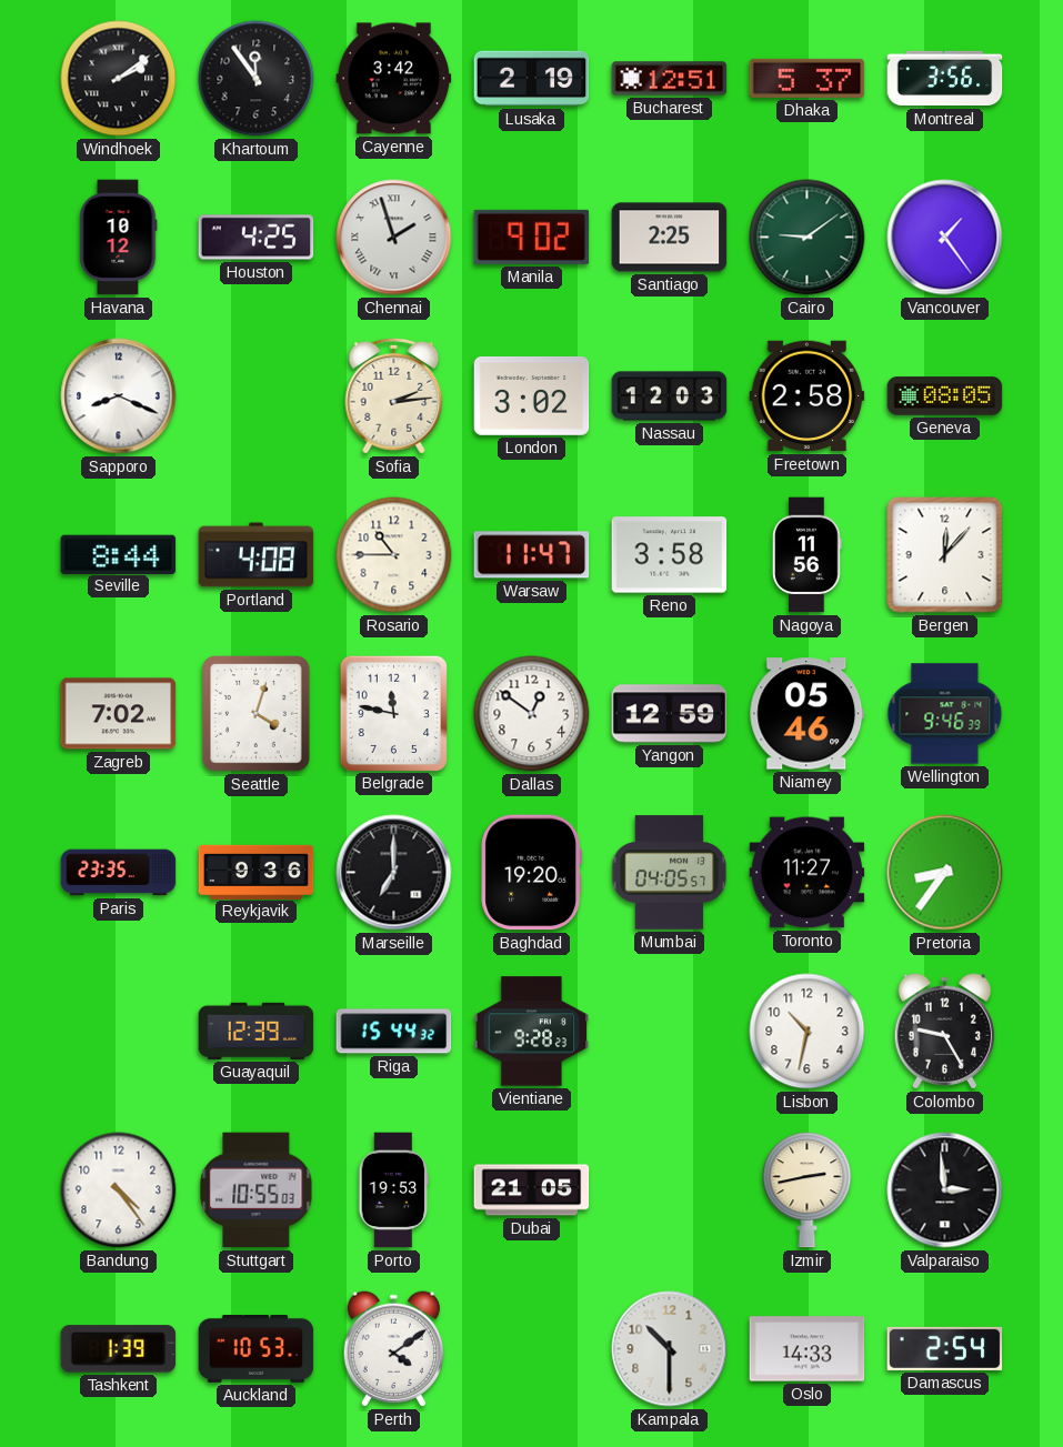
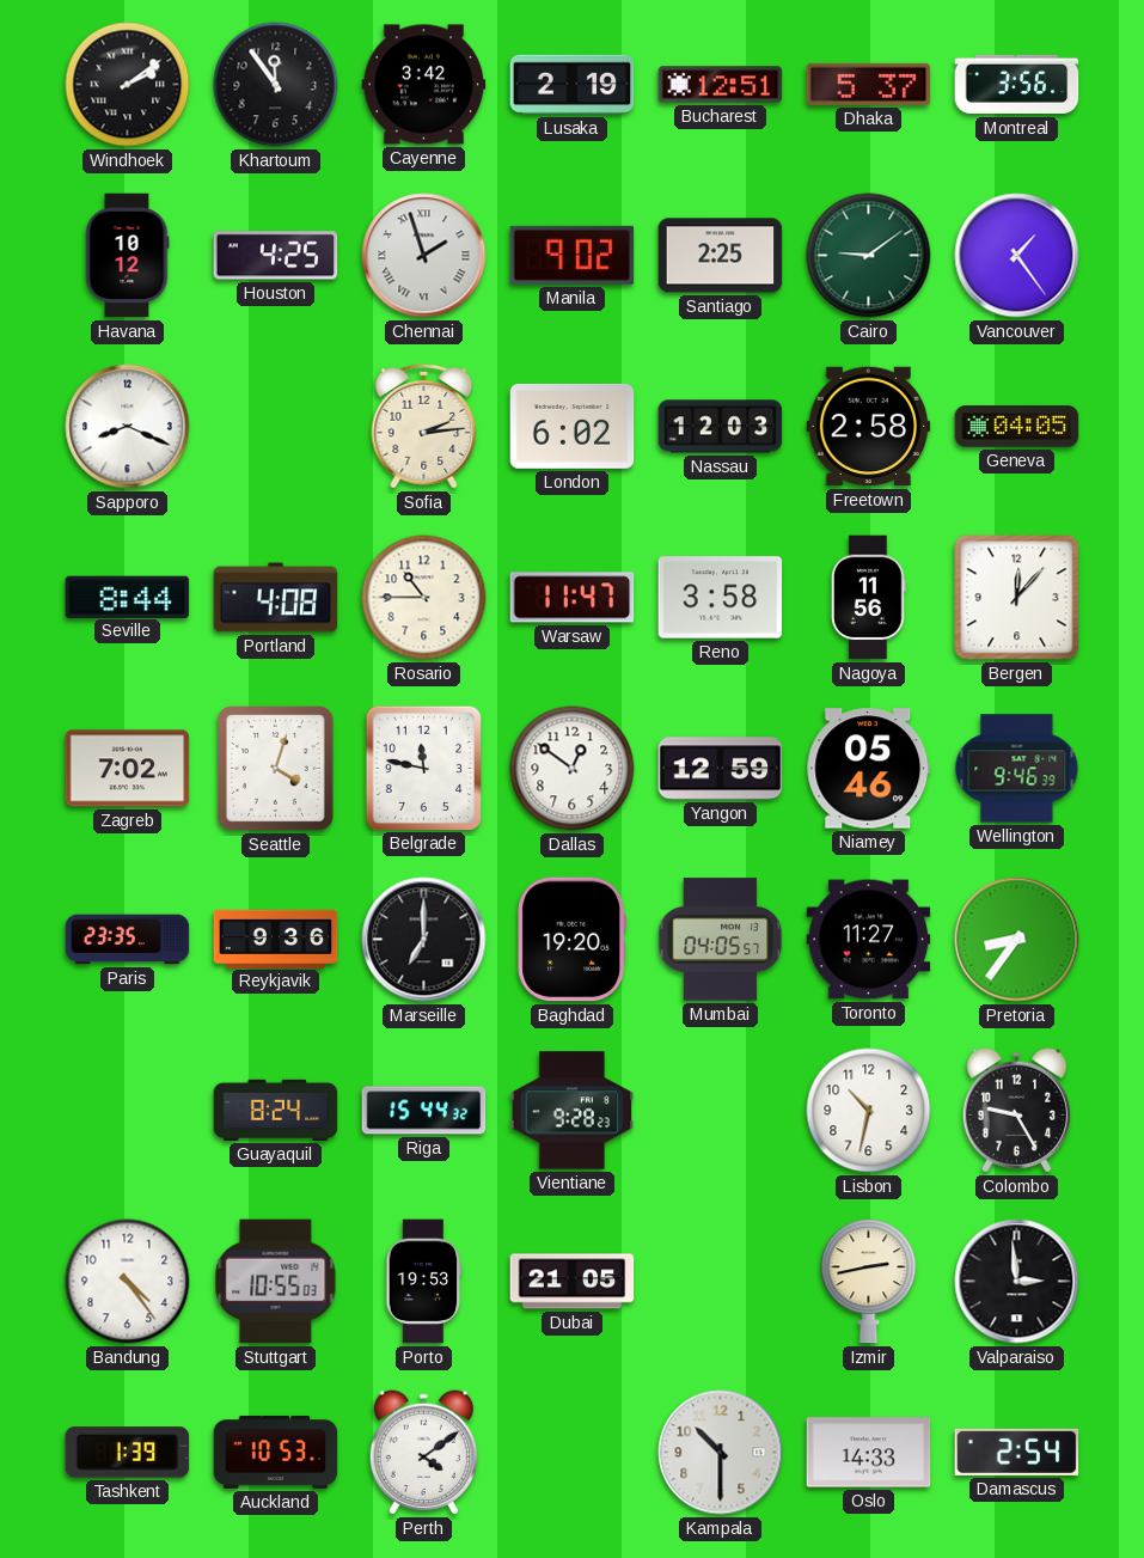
London: 3:02 -> 6:02 (573, 426)
Geneva: 08:05 -> 04:05 (1017, 427)
Guayaquil: 12:39 -> 8:24 (276, 1110)
